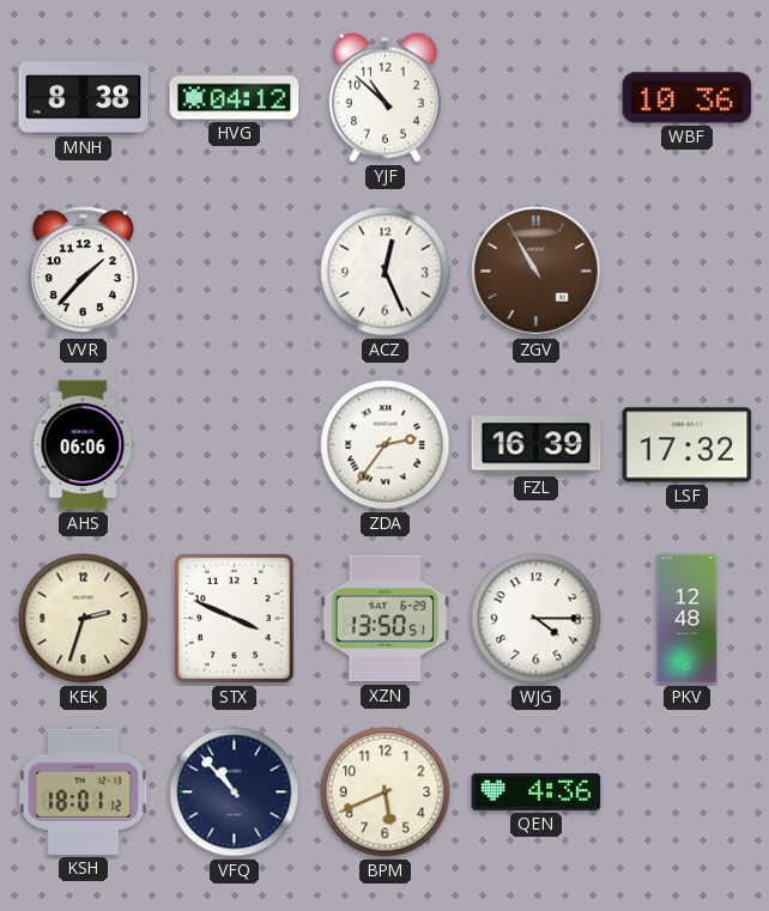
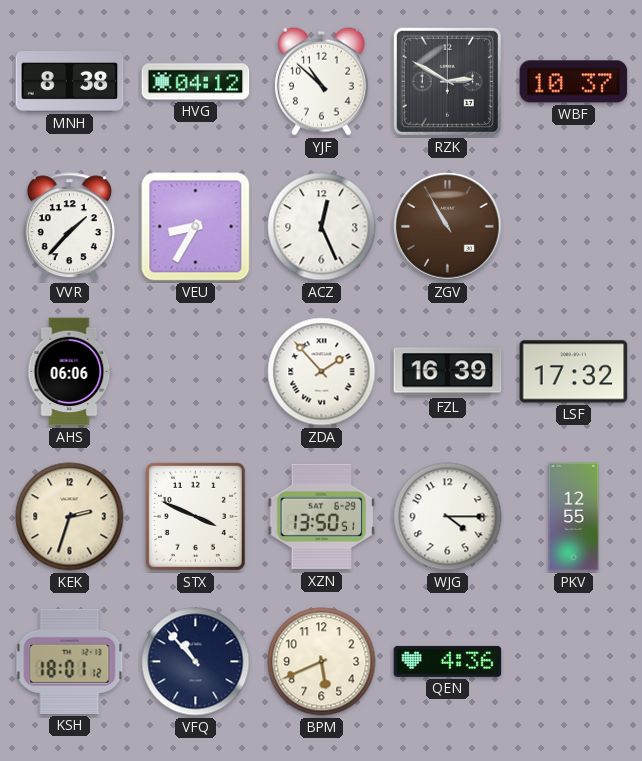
RZK: none -> 2:50 (447, 81)
WBF: 10:36 -> 10:37 (574, 82)
VEU: none -> 8:35 (196, 227)
ZDA: 2:36 -> 1:53 (322, 372)
PKV: 12:48 -> 12:55 (574, 517)
